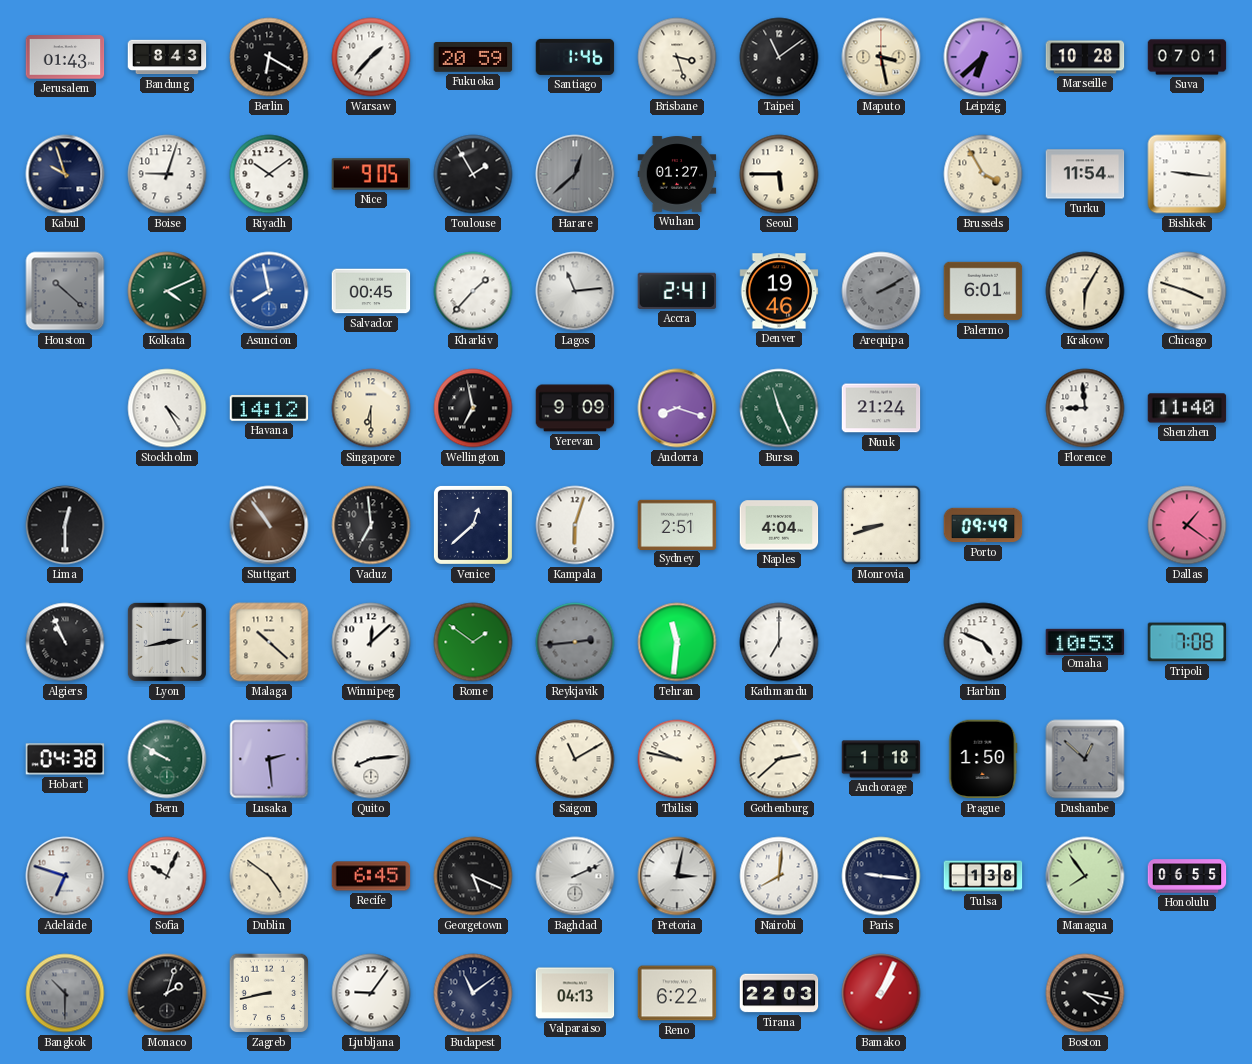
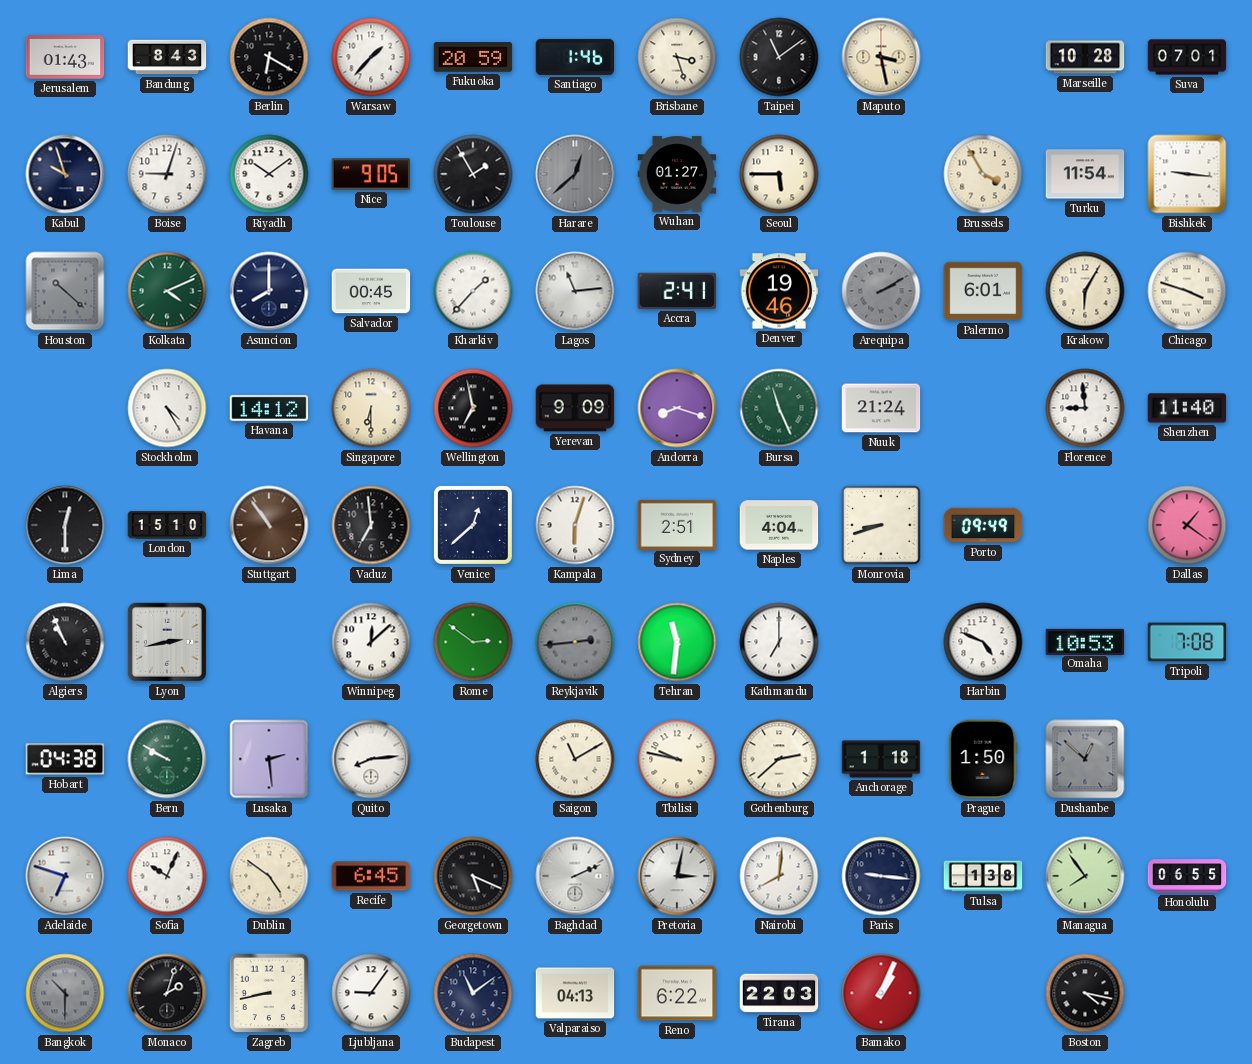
Leipzig: 6:38 -> none (983, 57)
Asuncion: 7:58 -> 8:00 (269, 291)
Asuncion dial: blue -> navy (269, 291)
London: none -> 15:10 (167, 525)
Malaga: 10:22 -> none (269, 642)
Rome: 1:51 -> 2:51 (473, 642)
